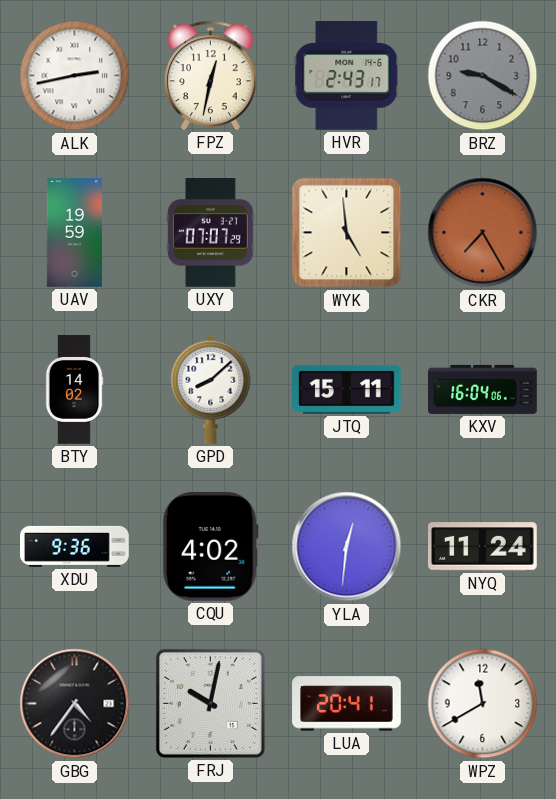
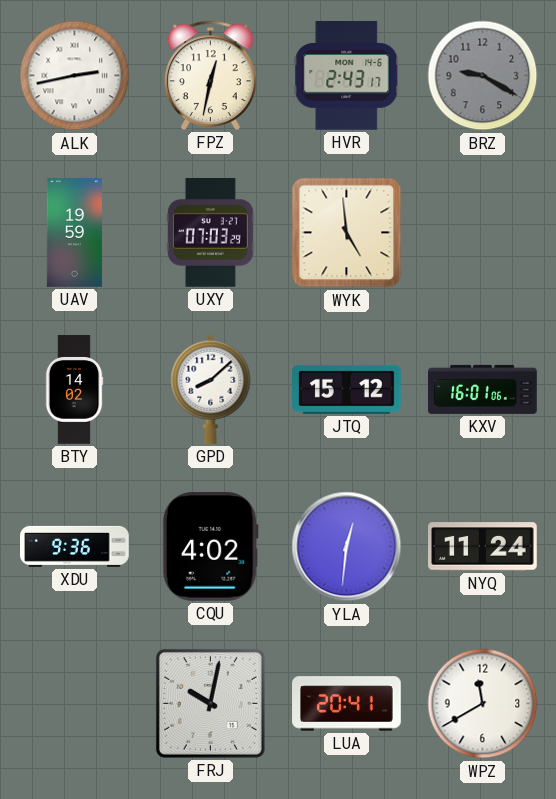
UXY: 07:07 -> 07:03 (210, 233)
CKR: 7:25 -> none (483, 233)
JTQ: 15:11 -> 15:12 (347, 389)
KXV: 16:04 -> 16:01 (483, 389)
GBG: 4:36 -> none (75, 704)
